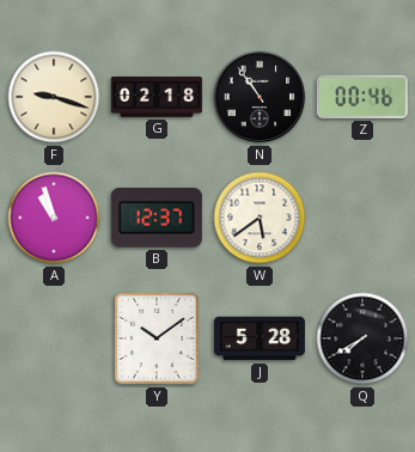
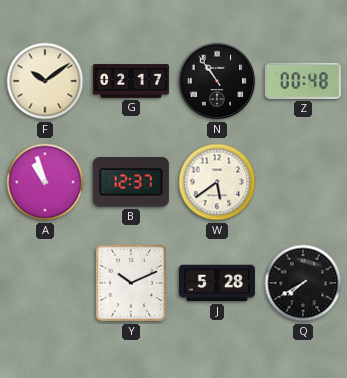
F: 9:18 -> 10:09 (45, 81)
G: 02:18 -> 02:17 (131, 81)
Z: 00:46 -> 00:48 (303, 81)
Y: 10:09 -> 10:11 (131, 283)
